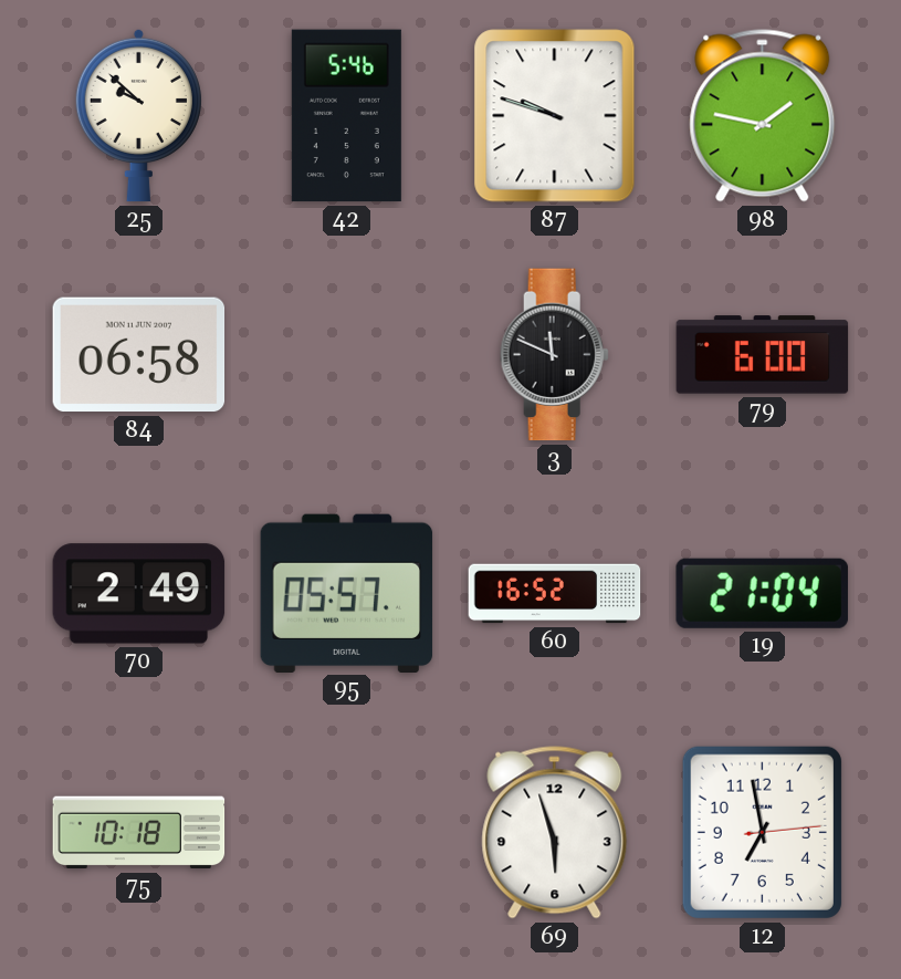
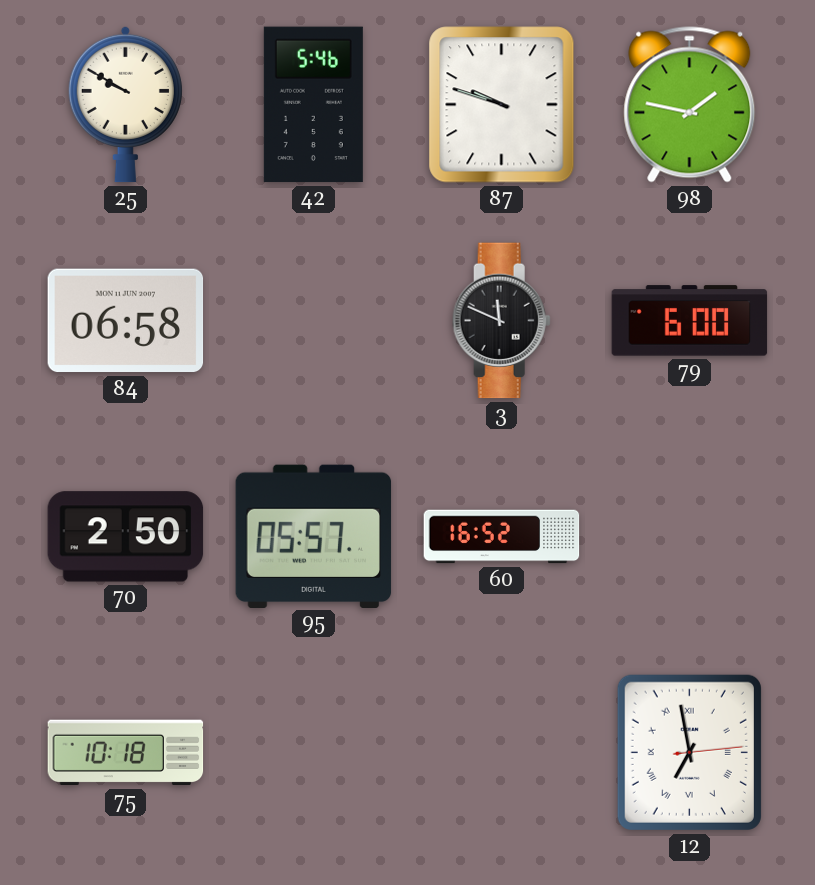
25: 9:52 -> 9:50 (125, 104)
70: 2:49 -> 2:50 (126, 537)
19: 21:04 -> none (762, 593)
69: 5:57 -> none (555, 833)
12 numerals: Arabic -> Roman (689, 752)
